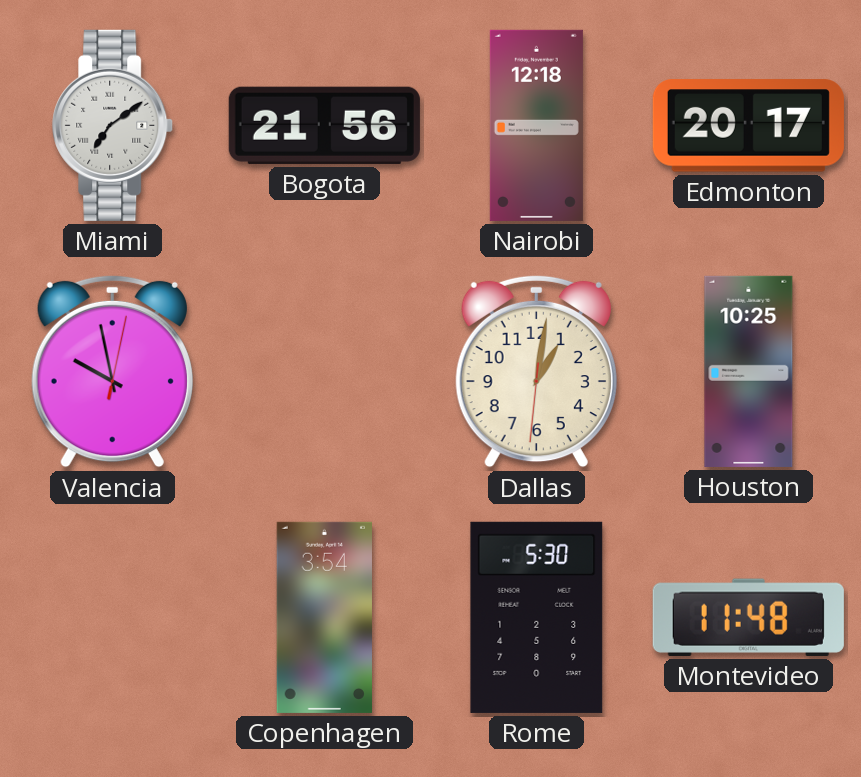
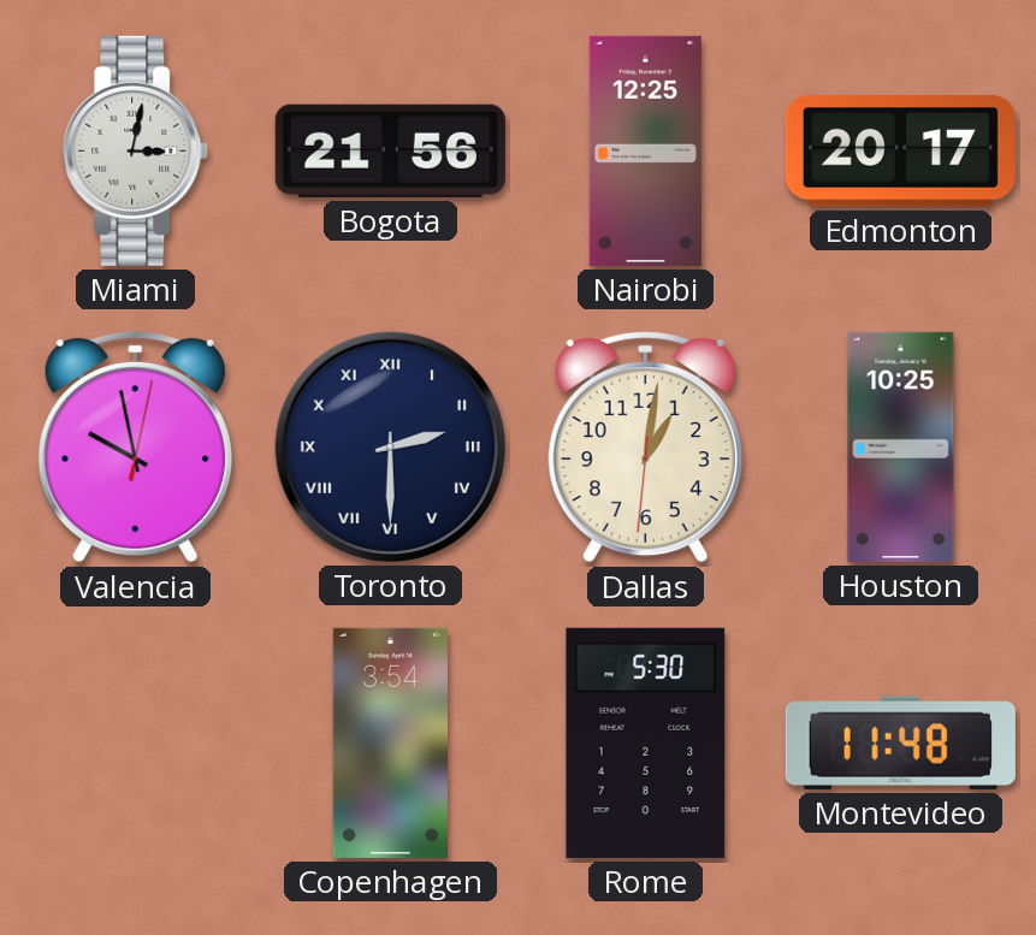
Miami: 7:09 -> 3:02 (136, 150)
Nairobi: 12:18 -> 12:25 (645, 150)
Toronto: none -> 2:30 (390, 446)
